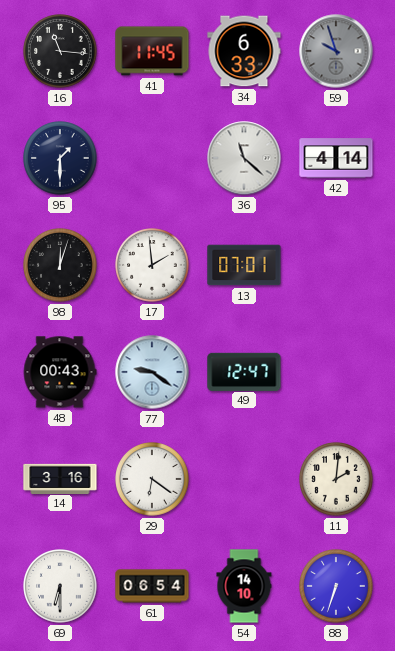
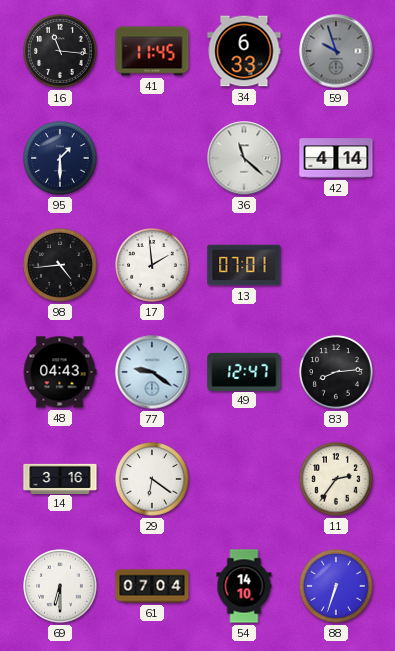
98: 12:03 -> 4:44 (60, 265)
48: 00:43 -> 04:43 (60, 372)
83: none -> 8:14 (336, 372)
11: 2:01 -> 2:36 (336, 479)
61: 06:54 -> 07:04 (152, 586)
